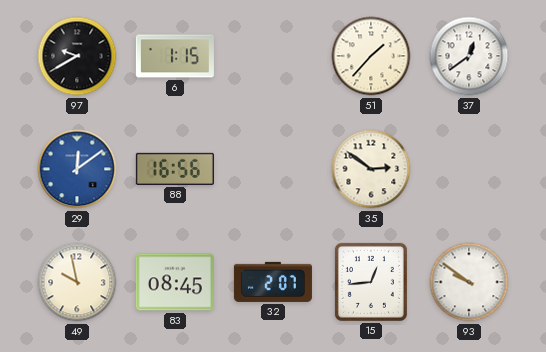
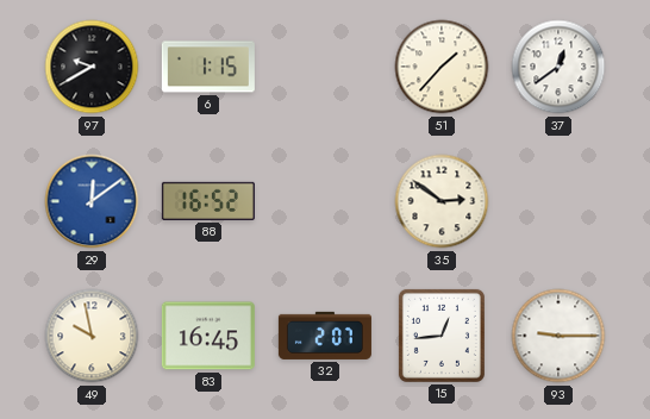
88: 16:56 -> 16:52 (208, 201)
83: 08:45 -> 16:45 (208, 336)
93: 9:51 -> 9:15 (558, 336)
